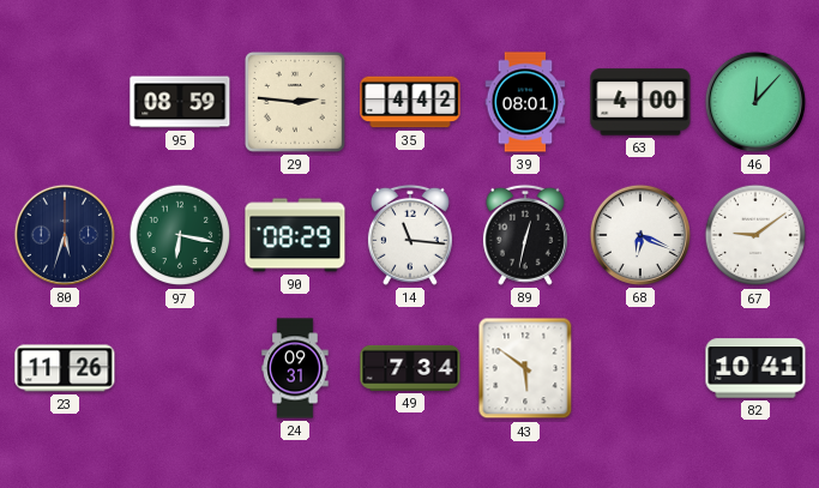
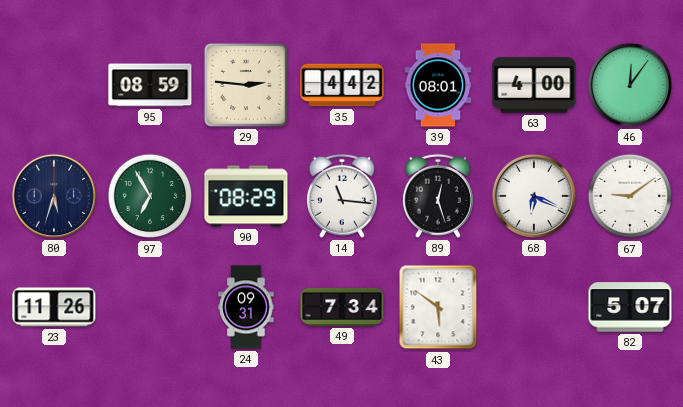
46: 12:07 -> 12:06 (630, 85)
97: 6:17 -> 6:55 (150, 196)
89: 12:32 -> 12:27 (438, 196)
82: 10:41 -> 5:07 (630, 307)
